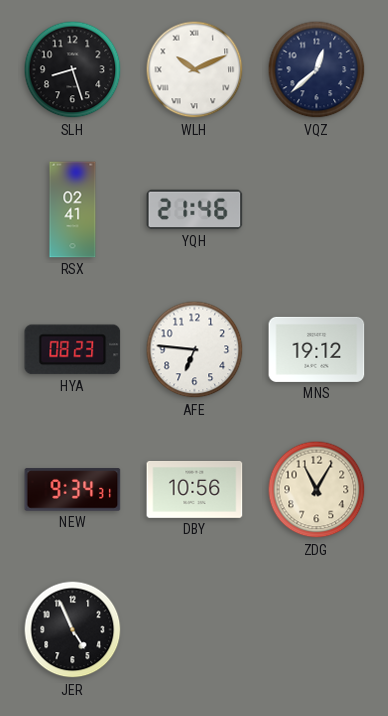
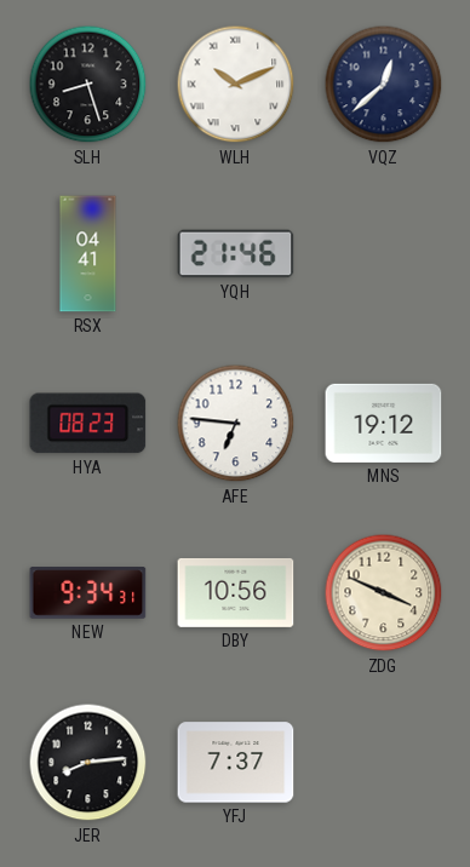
RSX: 02:41 -> 04:41 (88, 254)
ZDG: 11:05 -> 3:49 (384, 593)
JER: 4:56 -> 8:14 (88, 763)
YFJ: none -> 7:37 (236, 763)
